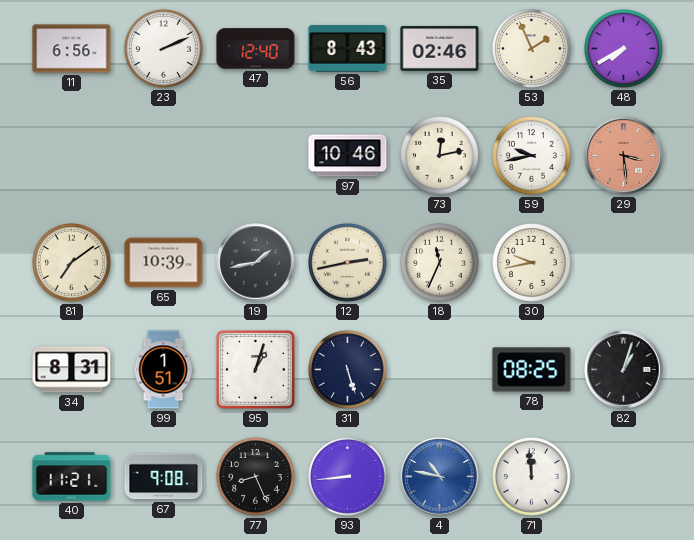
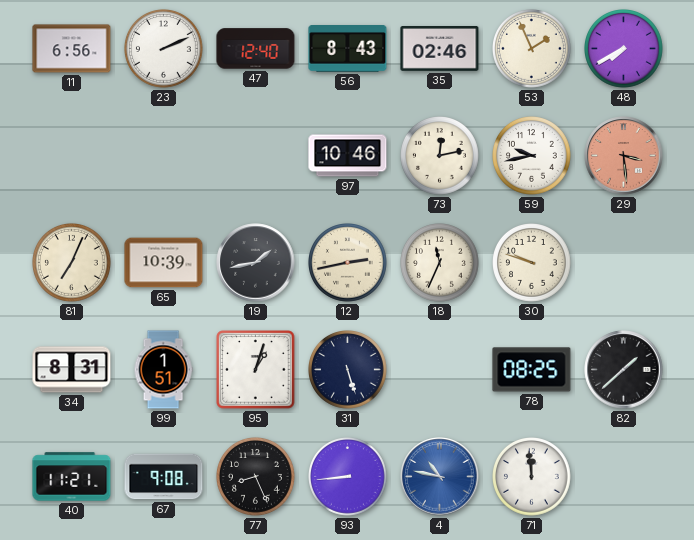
81: 7:09 -> 7:04 (72, 263)
30: 9:43 -> 9:48 (532, 263)
82: 1:03 -> 1:38 (624, 370)
